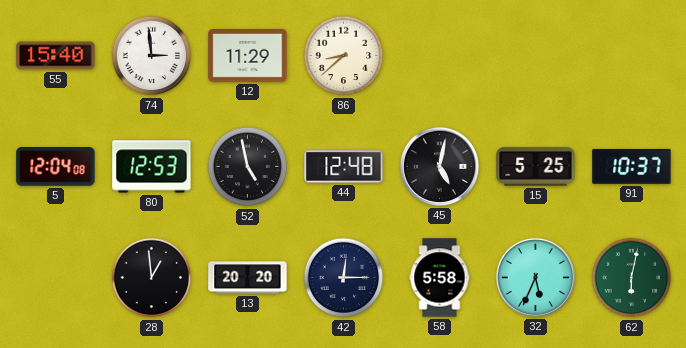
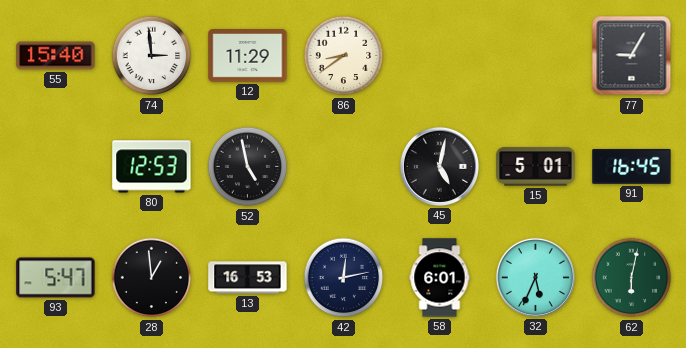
86: 8:38 -> 8:39 (344, 56)
77: none -> 9:05 (632, 56)
5: 12:04 -> none (56, 167)
44: 12:48 -> none (344, 167)
15: 5:25 -> 5:01 (536, 167)
91: 10:37 -> 16:45 (632, 166)
93: none -> 5:47 (56, 278)
13: 20:20 -> 16:53 (248, 278)
42: 12:15 -> 12:13 (344, 278)
58: 5:58 -> 6:01 (440, 278)
